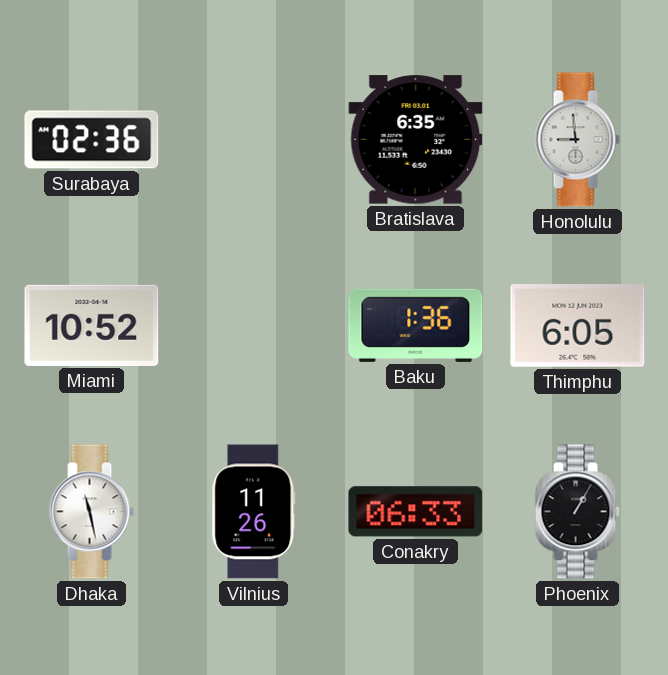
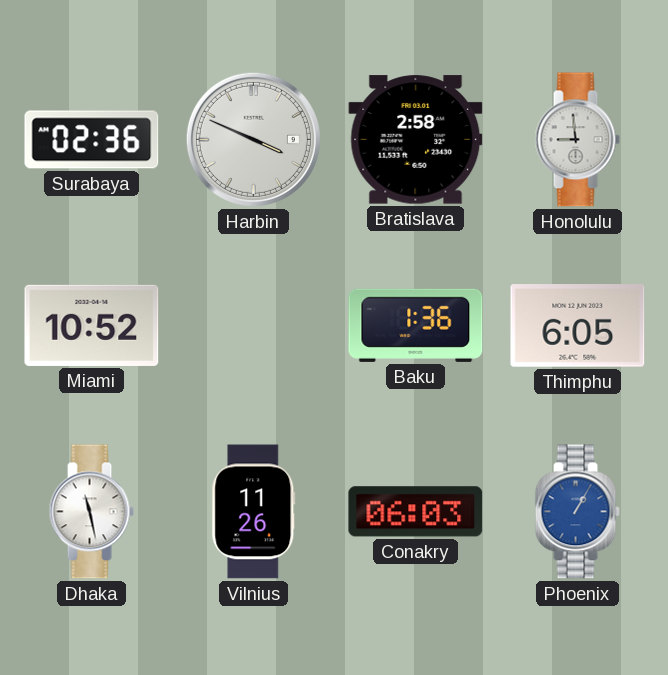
Harbin: none -> 3:49 (253, 139)
Bratislava: 6:35 -> 2:58 (416, 140)
Conakry: 06:33 -> 06:03 (416, 512)
Phoenix dial: black -> blue (577, 512)
